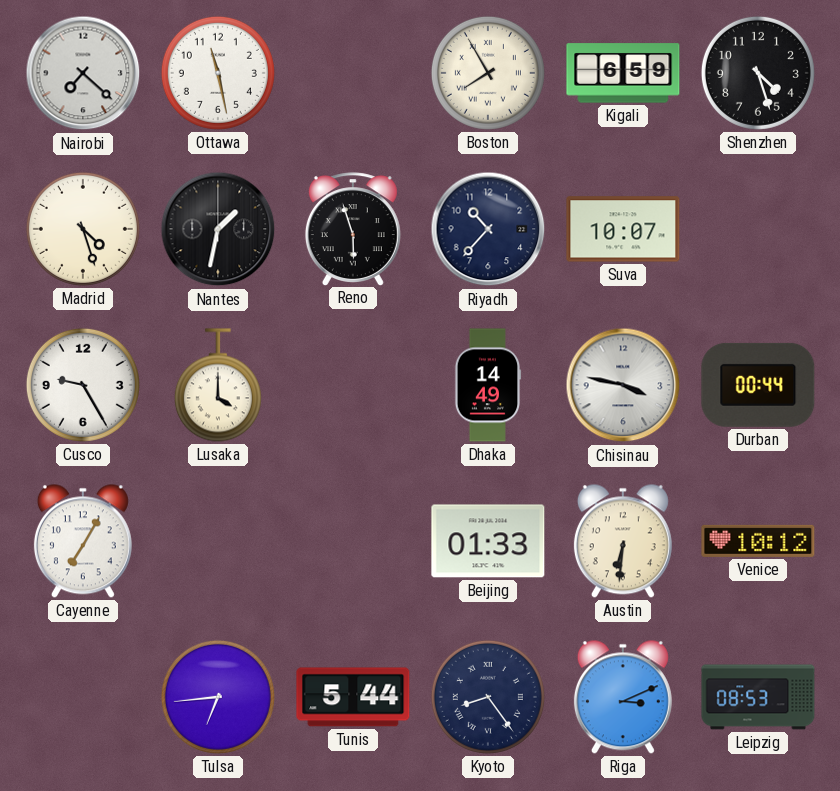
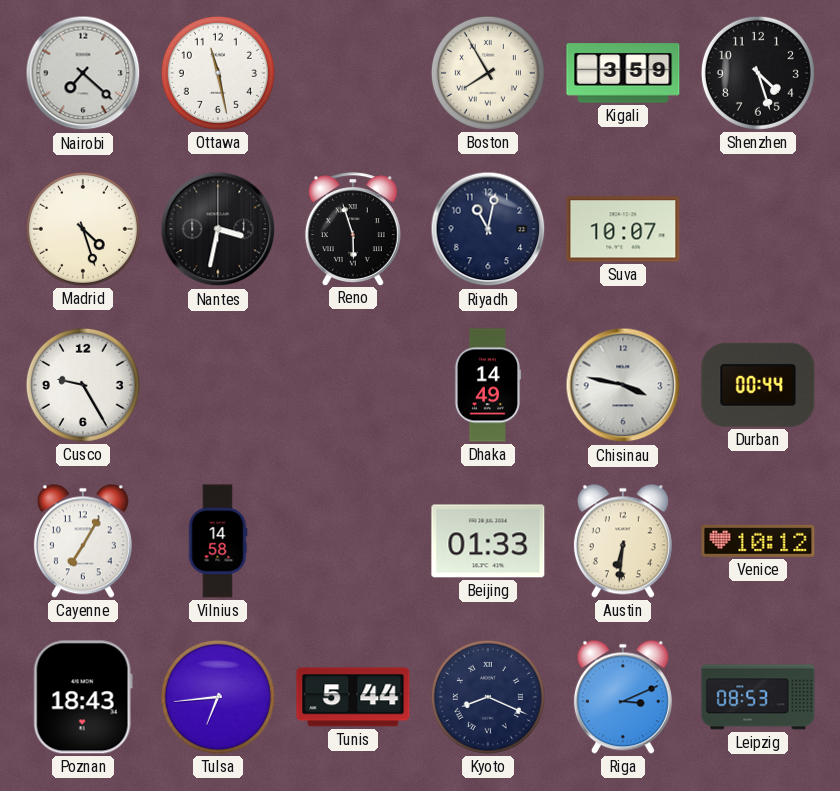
Kigali: 6:59 -> 3:59 (623, 73)
Nantes: 1:32 -> 3:32 (218, 229)
Riyadh: 10:37 -> 11:02 (488, 229)
Lusaka: 4:00 -> none (218, 385)
Vilnius: none -> 14:58 (218, 541)
Poznan: none -> 18:43 (83, 697)
Kyoto: 8:24 -> 8:19 (488, 697)
